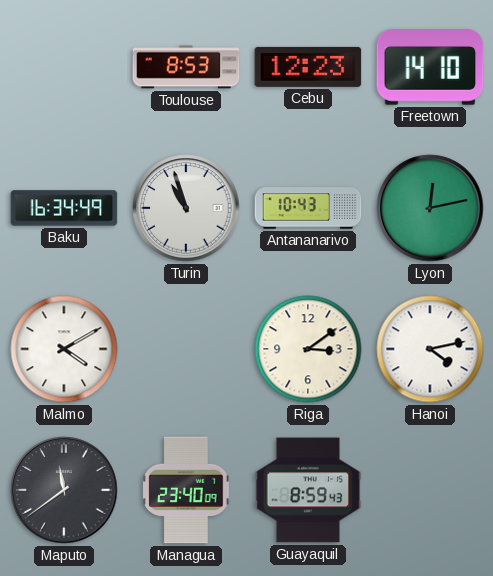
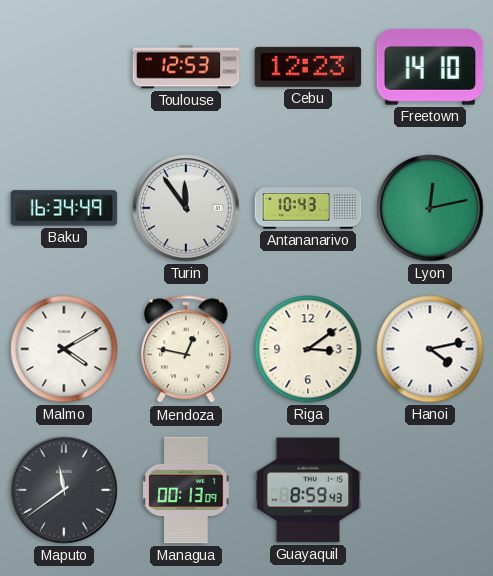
Toulouse: 8:53 -> 12:53 (186, 67)
Turin: 10:57 -> 11:54 (186, 208)
Mendoza: none -> 12:47 (187, 350)
Managua: 23:40 -> 00:13 (186, 490)
